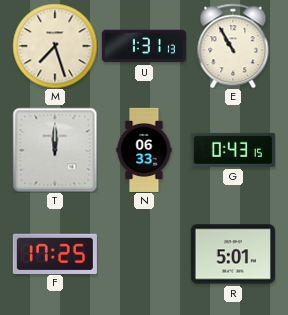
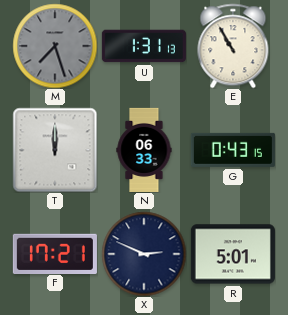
M dial: cream -> grey (55, 46)
F: 17:25 -> 17:21 (55, 253)
X: none -> 2:49 (144, 254)
